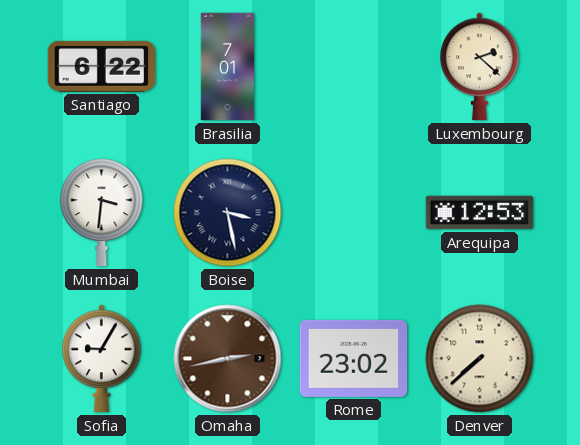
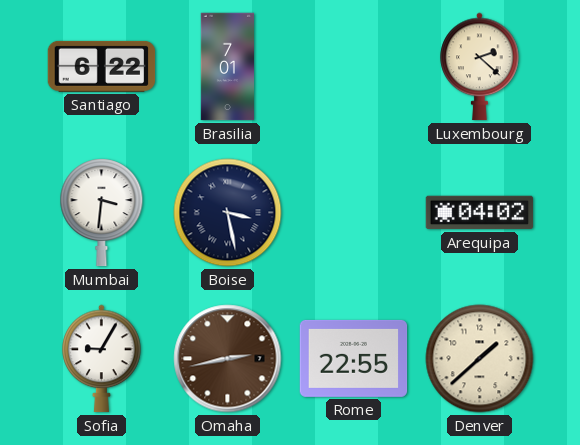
Arequipa: 12:53 -> 04:02 (480, 213)
Rome: 23:02 -> 22:55 (354, 358)
Denver: 7:38 -> 1:38 (480, 359)
